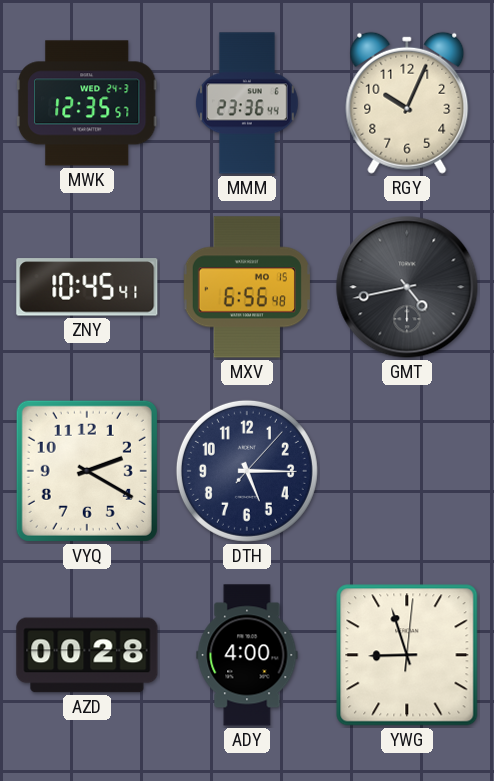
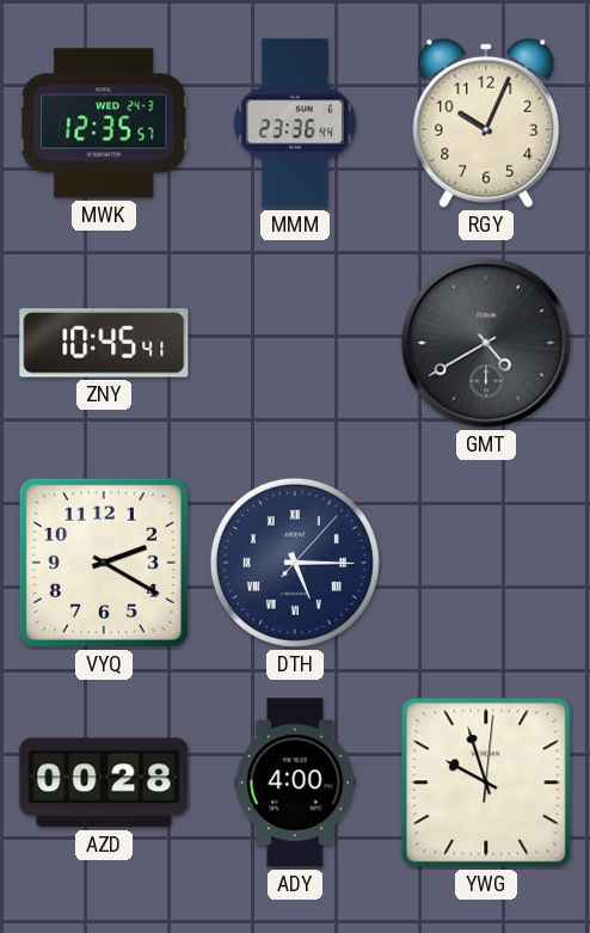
MXV: 6:56 -> none (247, 287)
GMT: 4:43 -> 4:40 (486, 343)
DTH numerals: Arabic -> Roman (295, 563)
YWG: 8:57 -> 9:57 (486, 782)
